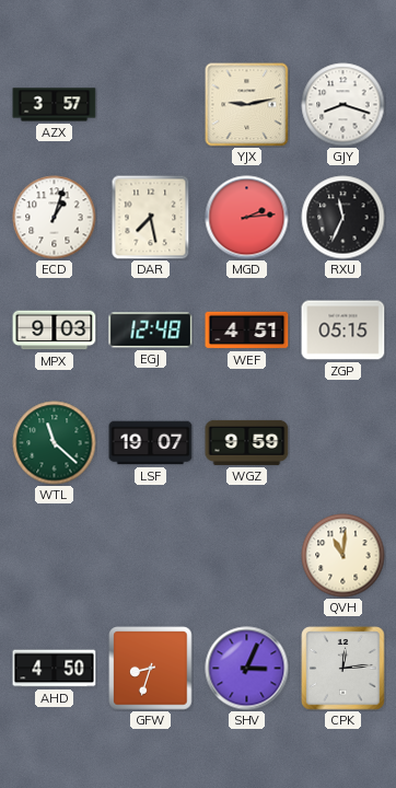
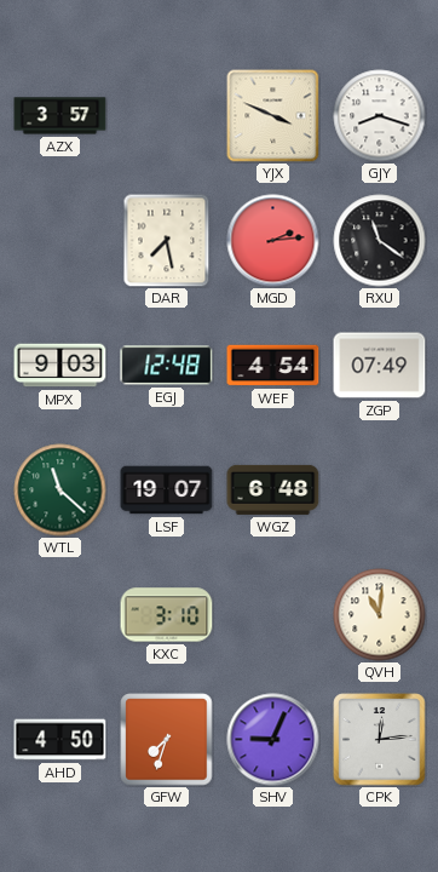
YJX: 9:13 -> 3:49 (273, 116)
ECD: 1:03 -> none (55, 218)
RXU: 11:34 -> 11:21 (380, 241)
WEF: 4:51 -> 4:54 (273, 366)
ZGP: 05:15 -> 07:49 (380, 366)
WGZ: 9:59 -> 6:48 (273, 489)
KXC: none -> 3:10 (167, 615)
GFW: 8:33 -> 7:33 (167, 740)
SHV: 3:04 -> 9:04 (273, 740)
